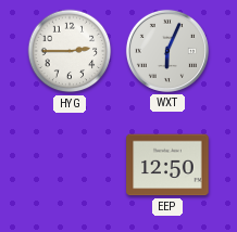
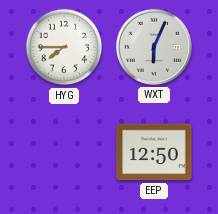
HYG: 2:45 -> 7:45 (64, 47)
